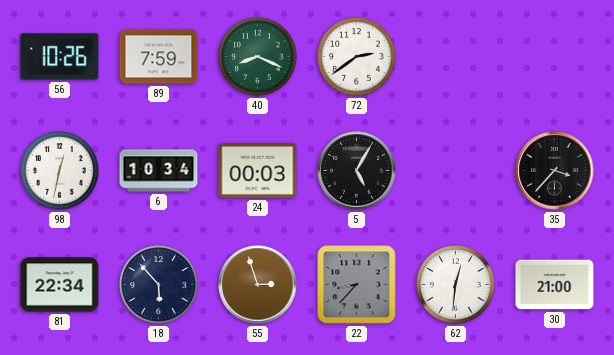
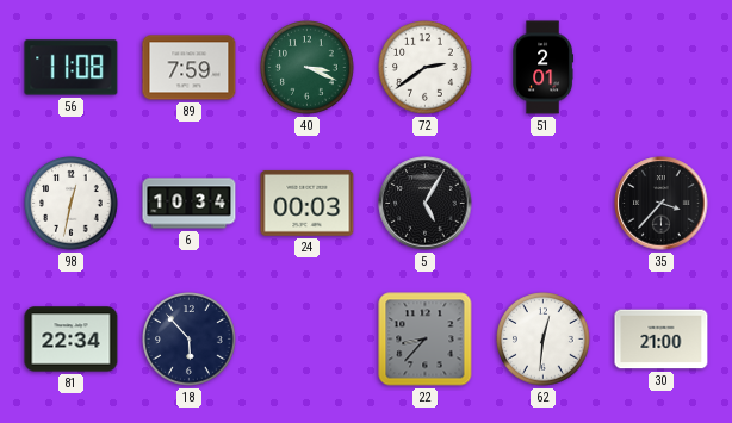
56: 10:26 -> 11:08 (72, 68)
40: 8:19 -> 3:19 (308, 68)
51: none -> 2:01 (544, 68)
55: 2:57 -> none (258, 285)
